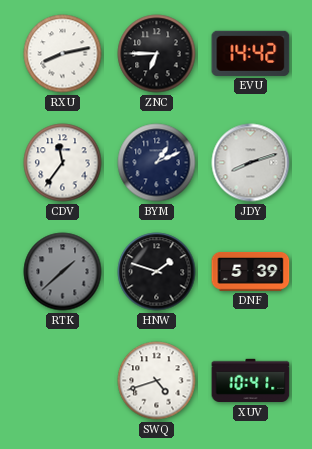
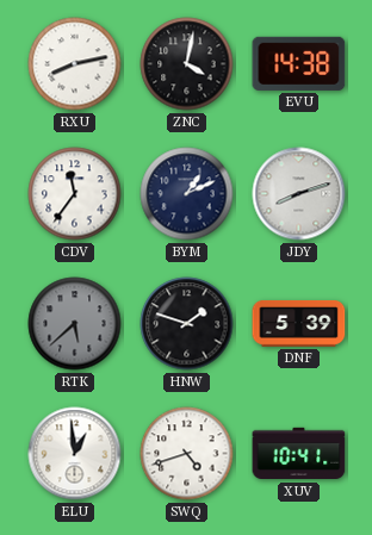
ZNC: 6:45 -> 4:02 (187, 64)
EVU: 14:42 -> 14:38 (299, 63)
RTK: 1:38 -> 5:38 (75, 324)
ELU: none -> 12:59 (75, 454)
